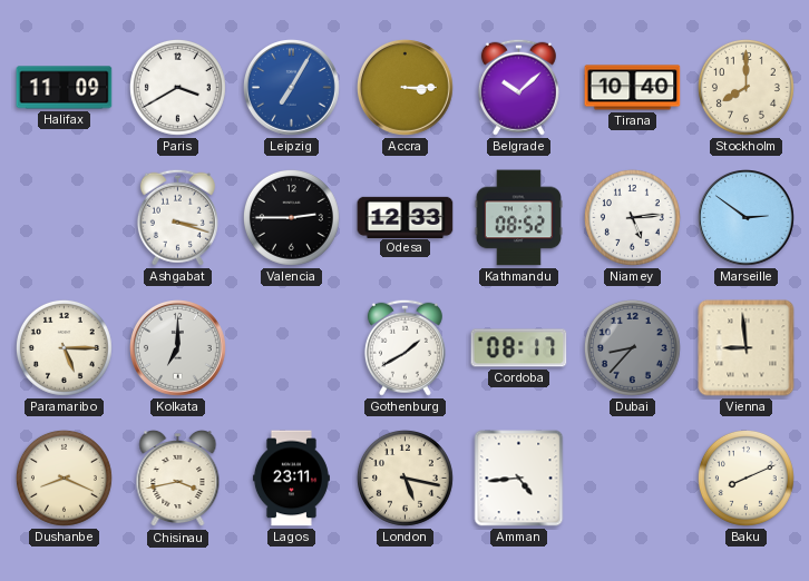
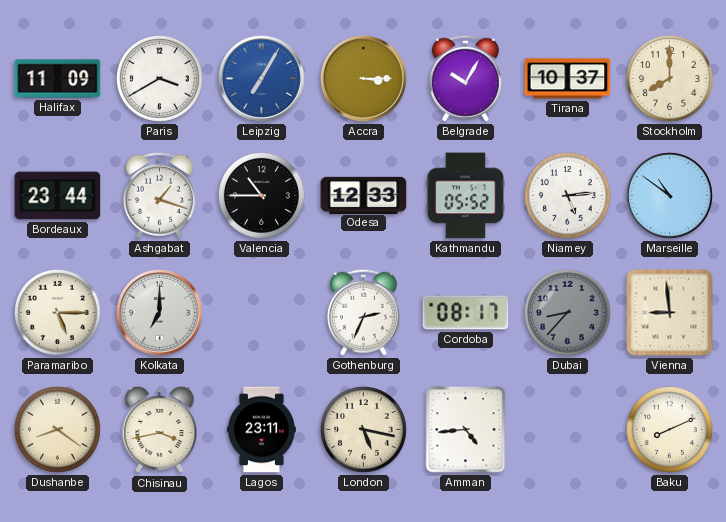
Belgrade: 10:08 -> 10:05 (465, 78)
Tirana: 10:40 -> 10:37 (568, 79)
Bordeaux: none -> 23:44 (58, 196)
Ashgabat: 3:18 -> 1:18 (159, 195)
Valencia: 2:45 -> 10:45 (261, 195)
Kathmandu: 08:52 -> 05:52 (465, 196)
Marseille: 2:51 -> 10:51 (670, 196)
Gothenburg: 1:40 -> 2:34 (363, 312)
Dushanbe: 8:19 -> 8:21 (57, 429)
